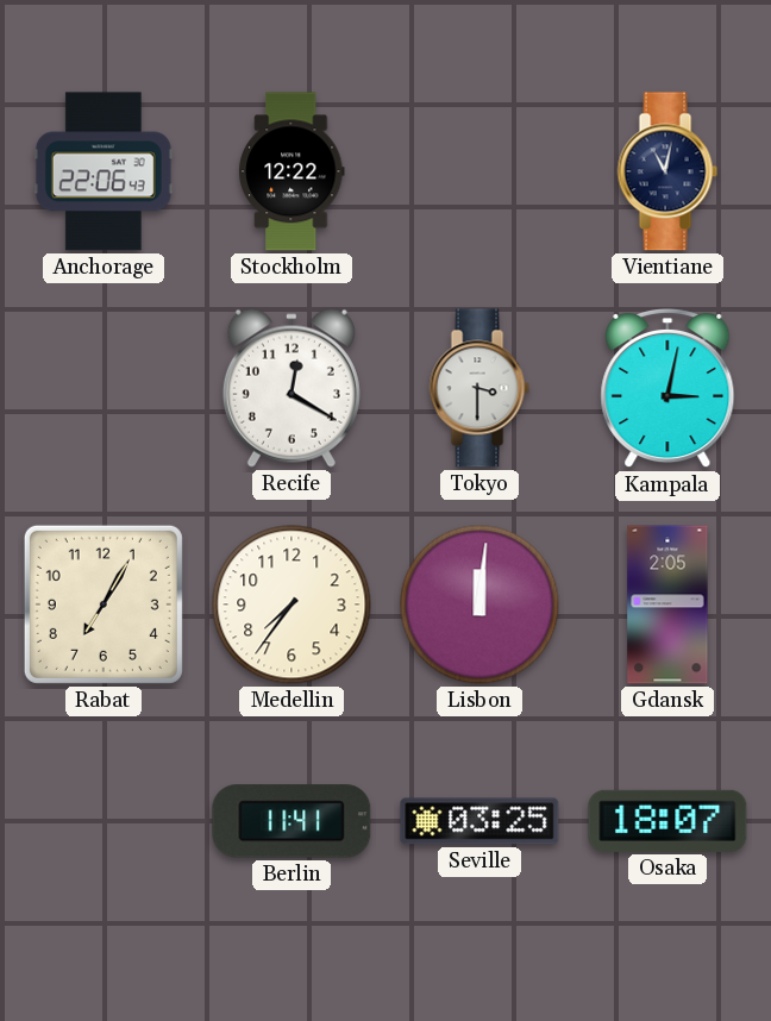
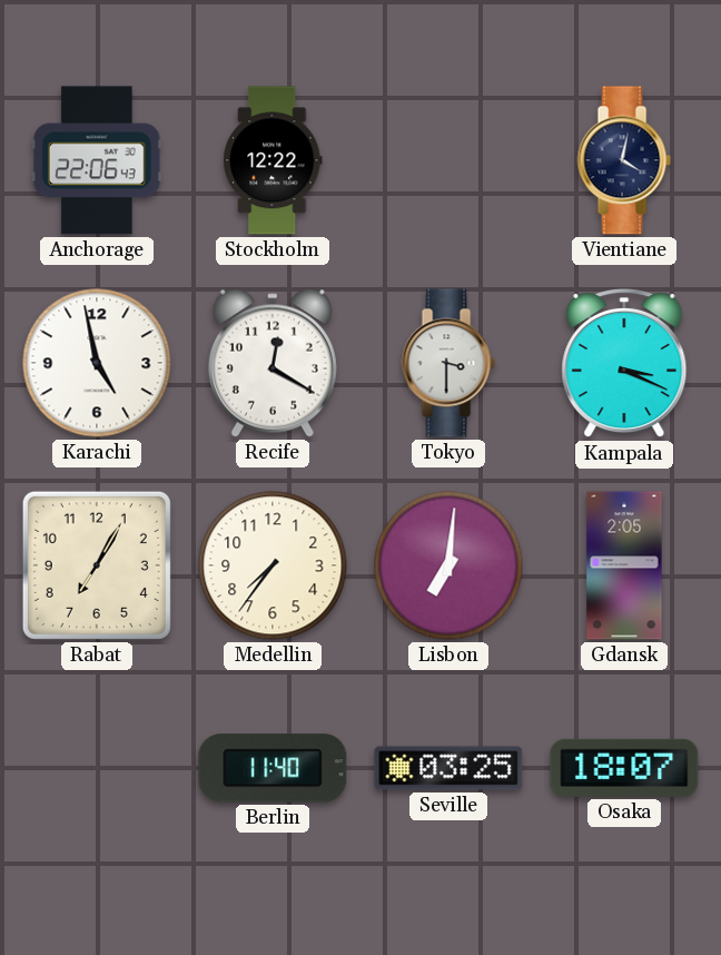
Vientiane: 11:02 -> 4:02 (624, 160)
Karachi: none -> 4:58 (97, 363)
Kampala: 3:02 -> 3:19 (624, 363)
Lisbon: 12:01 -> 7:01 (448, 565)
Berlin: 11:41 -> 11:40 (273, 768)
